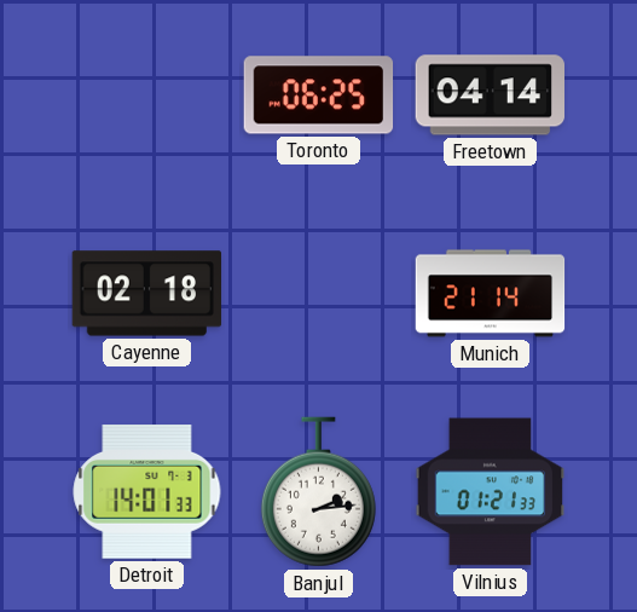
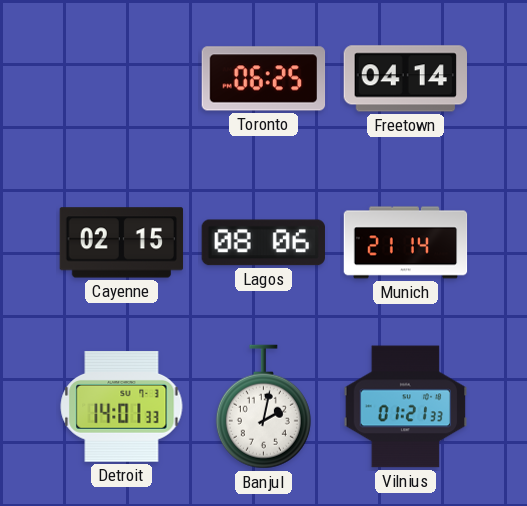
Cayenne: 02:18 -> 02:15 (122, 243)
Lagos: none -> 08:06 (263, 243)
Banjul: 2:14 -> 2:02 (263, 407)
